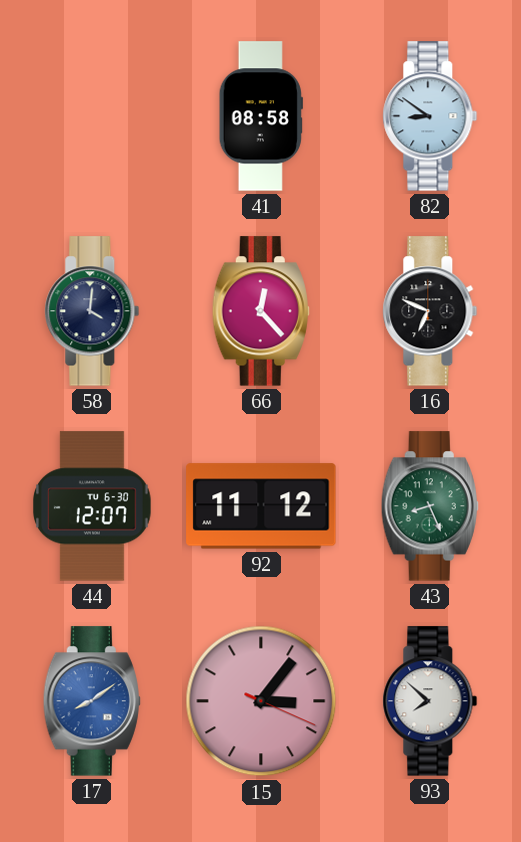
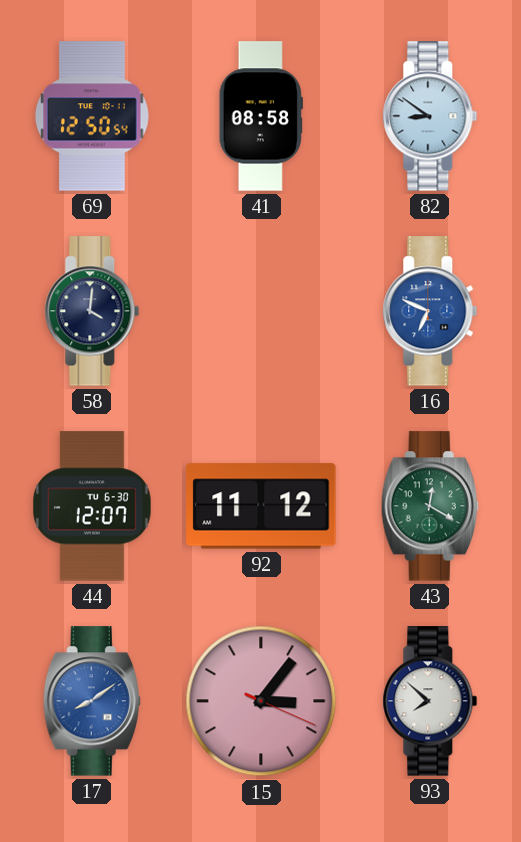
69: none -> 12:50 (92, 116)
66: 12:23 -> none (261, 311)
16 dial: black -> blue (430, 311)
43: 8:26 -> 12:20 (430, 506)
